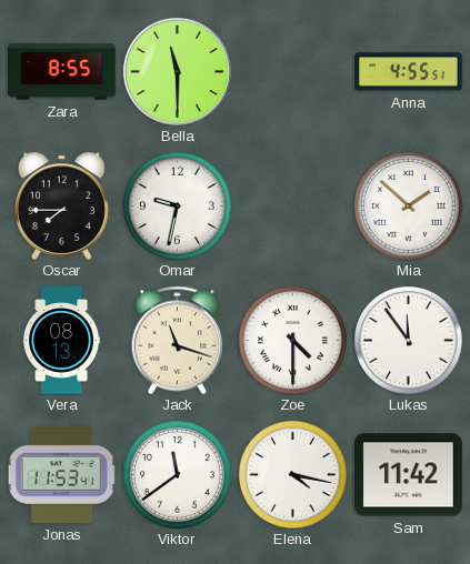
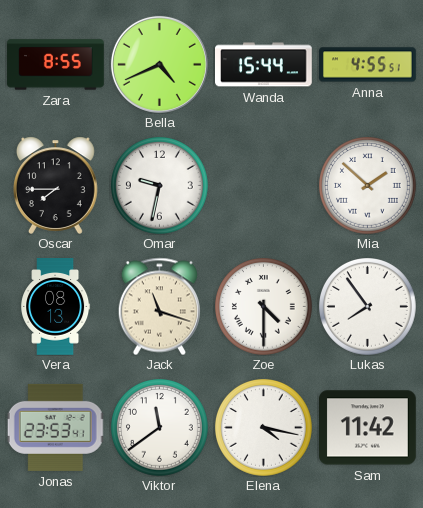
Bella: 11:30 -> 4:41 (159, 64)
Wanda: none -> 15:44 (264, 65)
Lukas: 11:54 -> 7:54 (368, 307)
Jonas: 11:53 -> 23:53 (55, 427)
